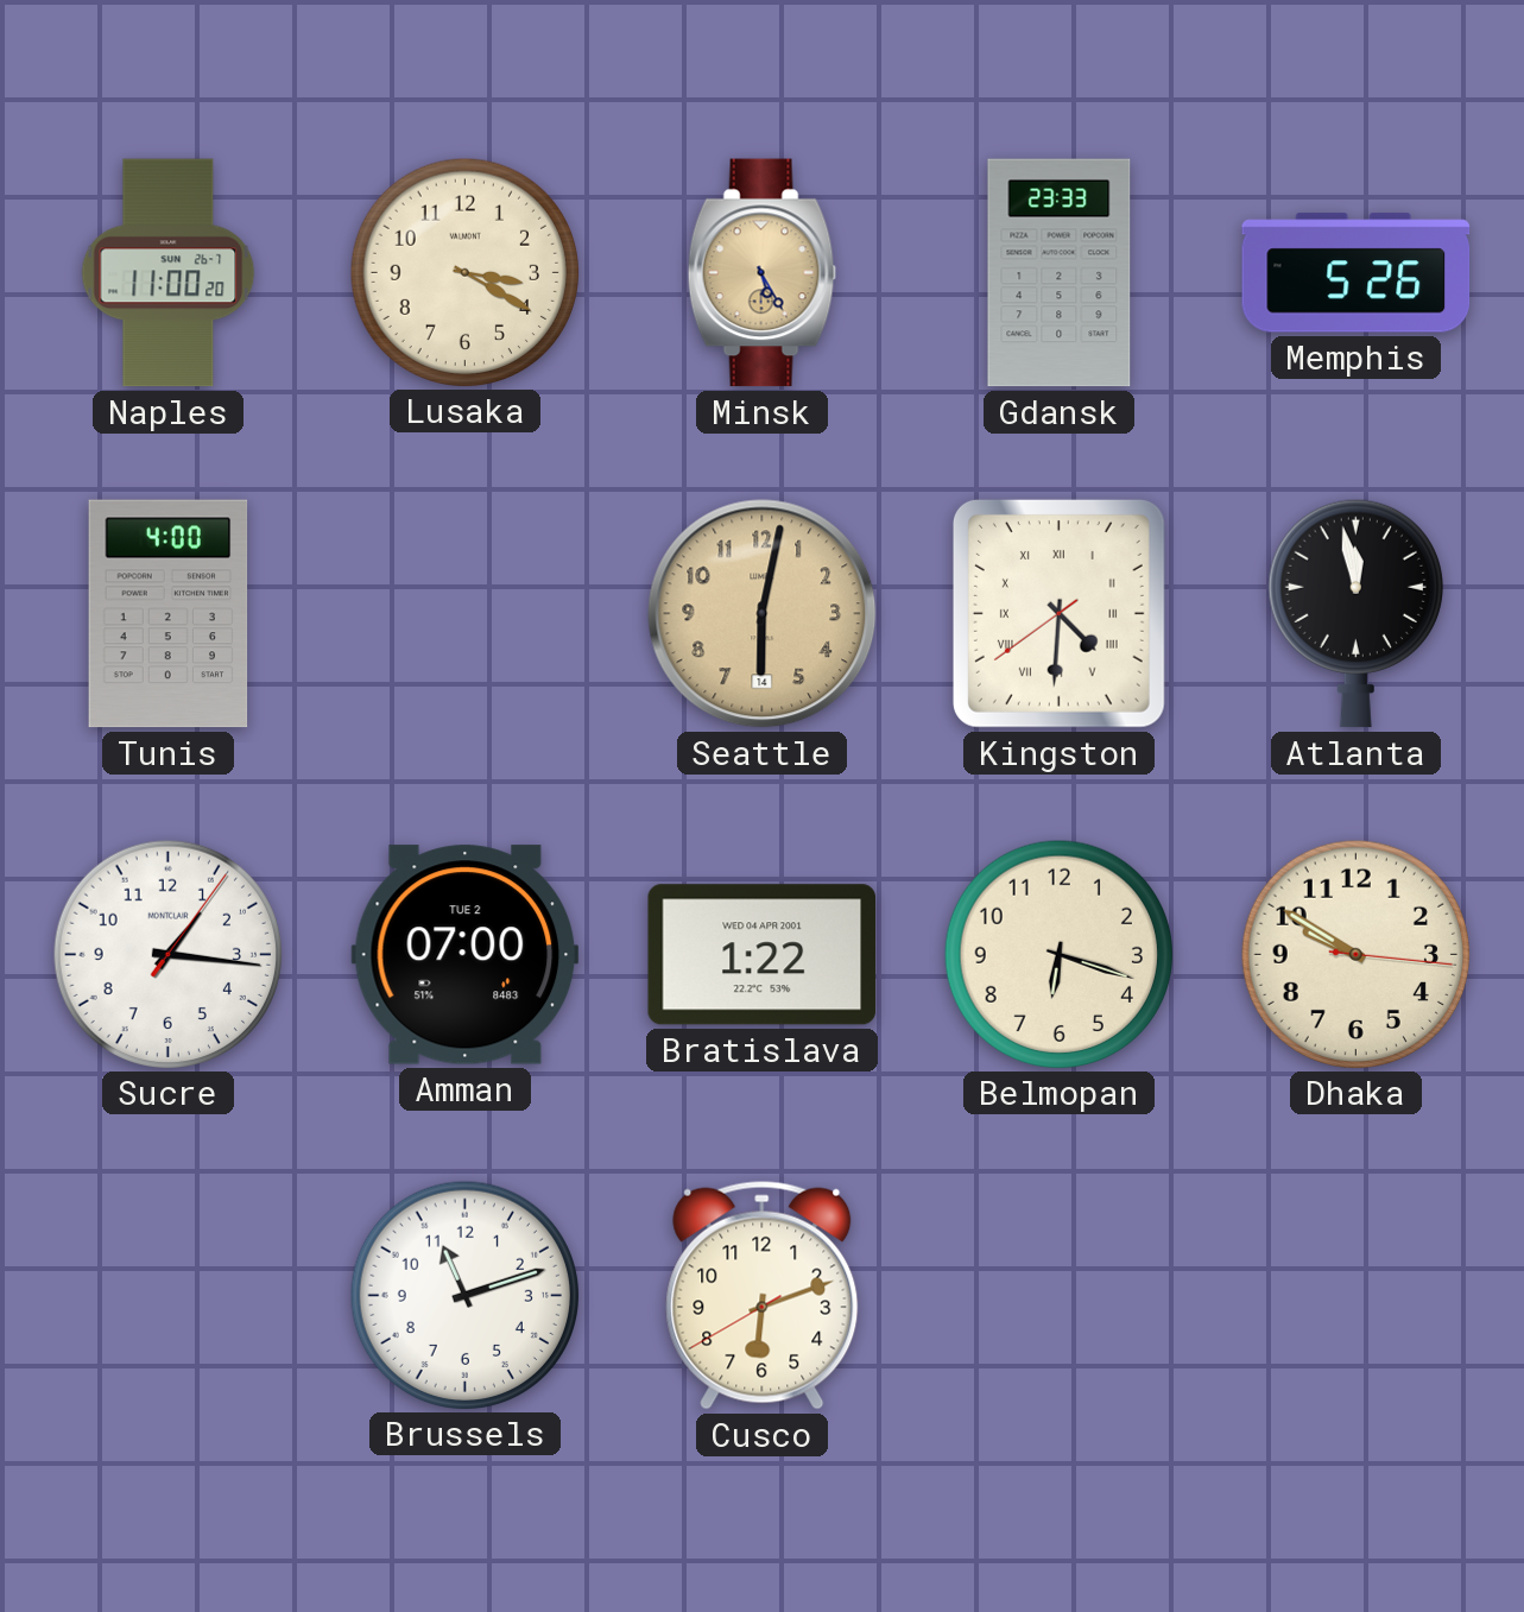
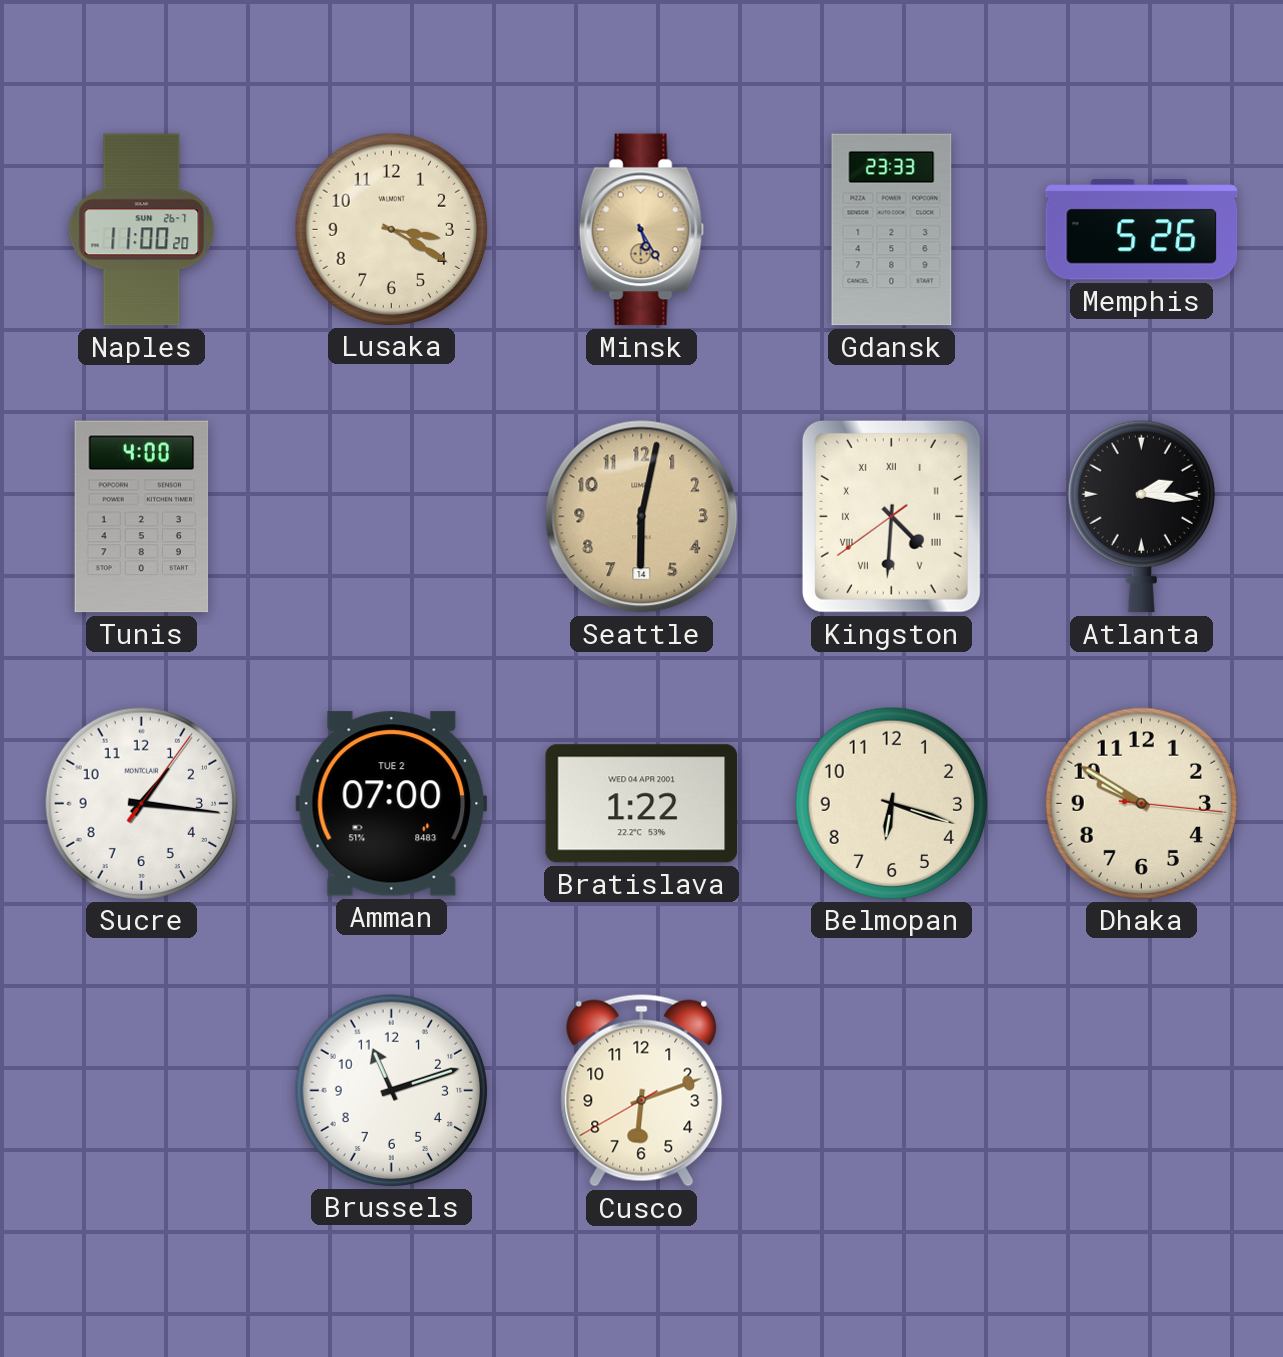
Atlanta: 11:58 -> 2:16 (1141, 516)
